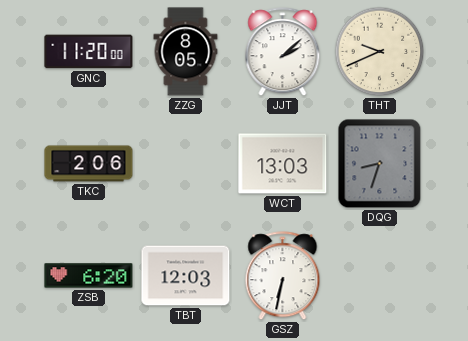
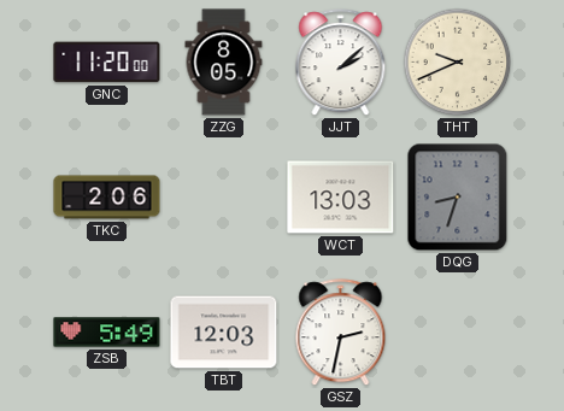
ZSB: 6:20 -> 5:49 (107, 333)
GSZ: 6:32 -> 2:32 (341, 333)
